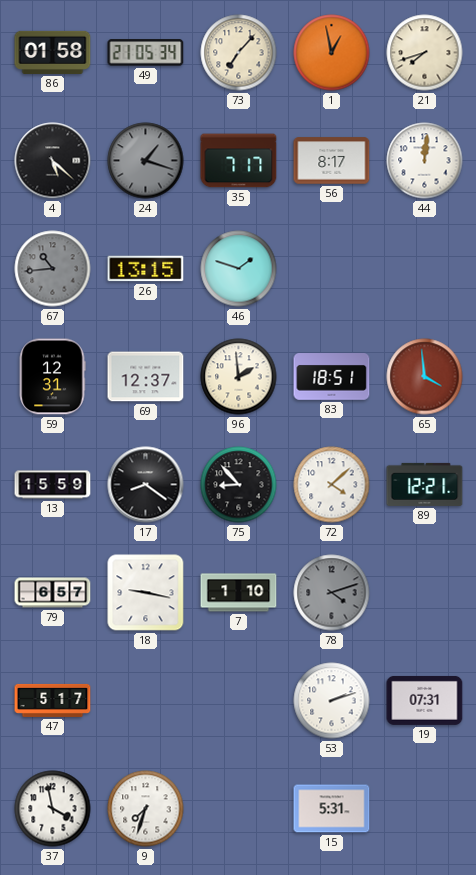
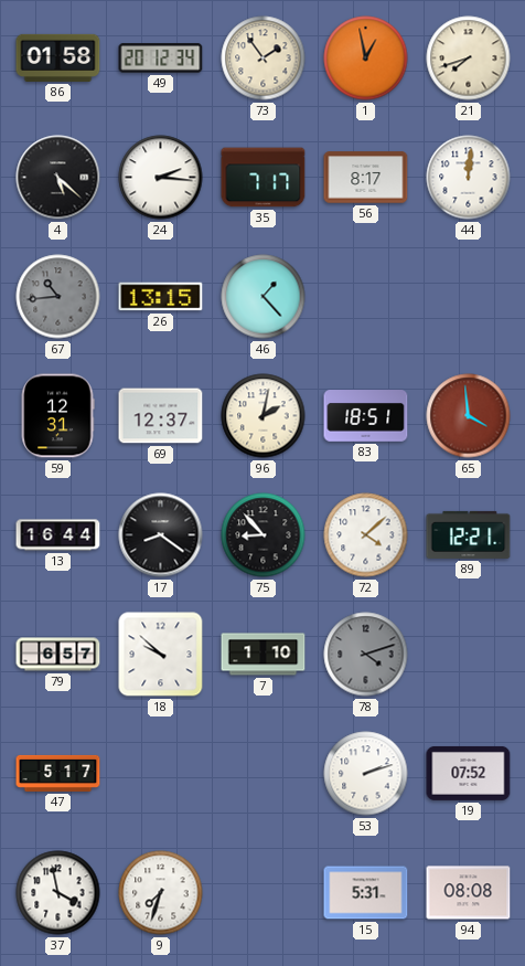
49: 21:05 -> 20:12 (161, 59)
73: 7:07 -> 1:54 (264, 59)
24: 1:18 -> 2:16 (161, 178)
24 dial: grey -> white (161, 178)
46: 1:48 -> 1:23 (264, 297)
96: 1:59 -> 2:02 (264, 416)
13: 15:59 -> 16:44 (58, 535)
18: 9:17 -> 9:52 (161, 655)
19: 07:31 -> 07:52 (469, 773)
94: none -> 08:08 (469, 893)
